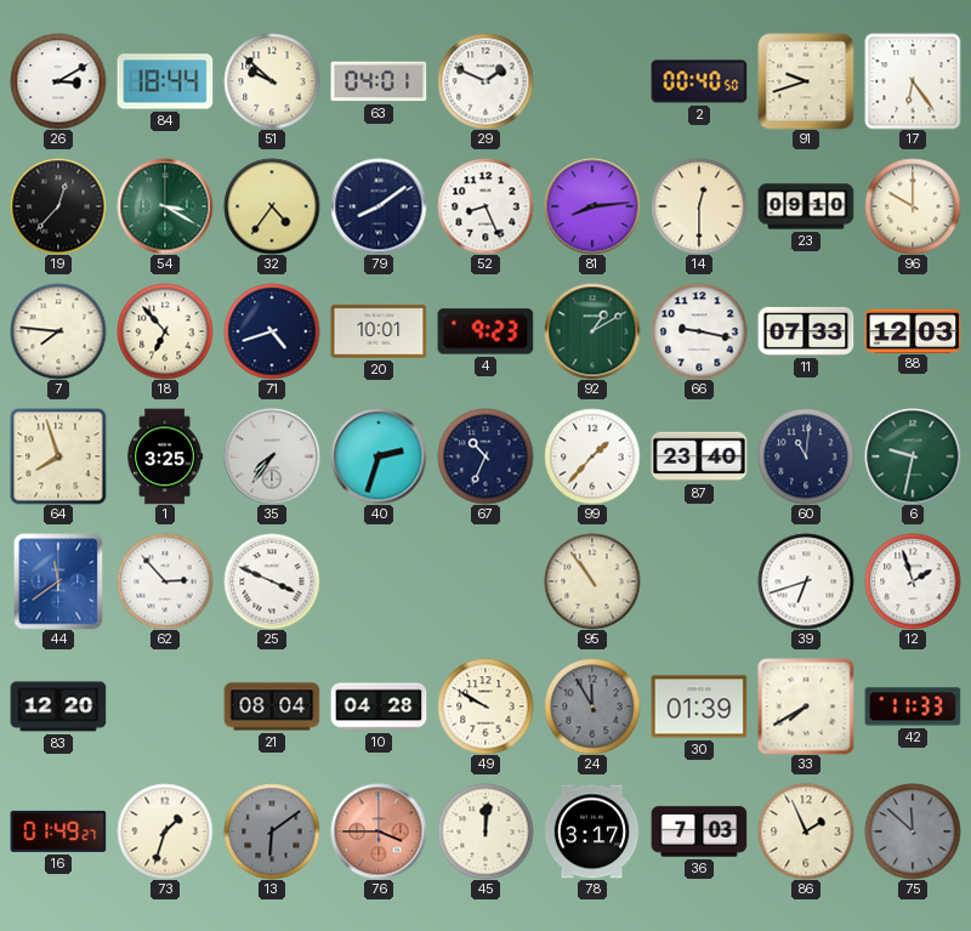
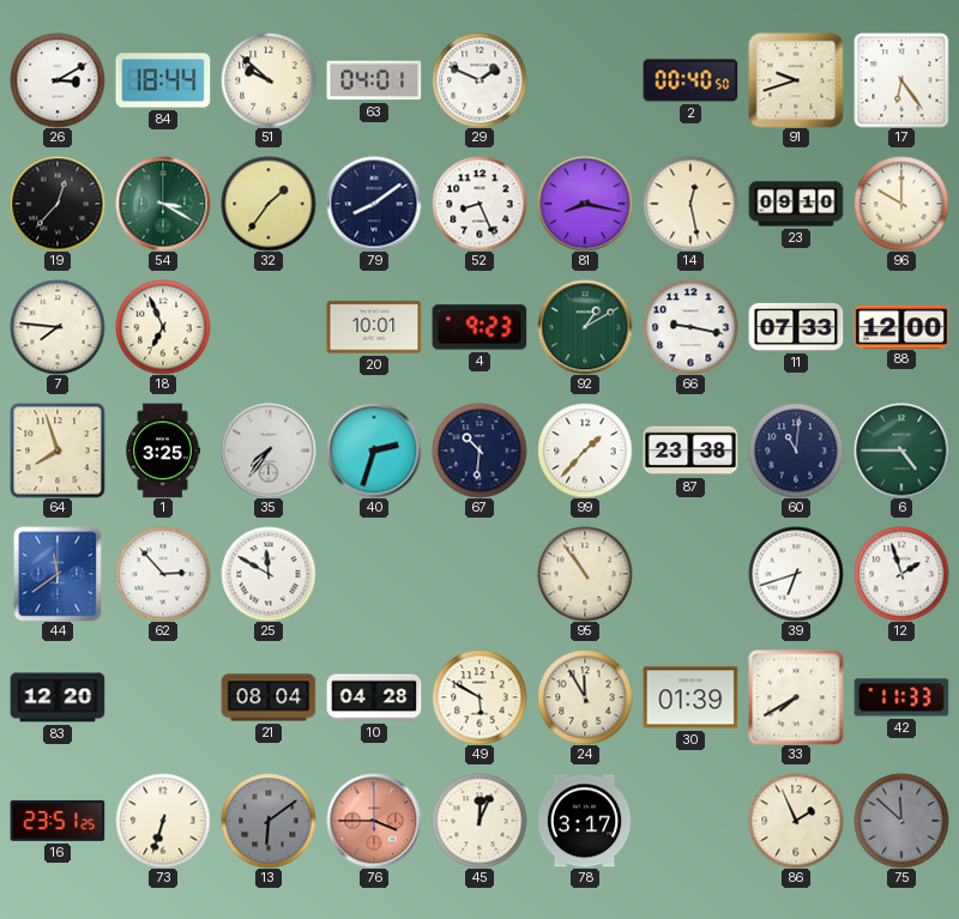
32: 4:36 -> 1:36 (269, 204)
81: 8:14 -> 8:17 (585, 204)
14: 12:30 -> 12:28 (690, 204)
18: 6:53 -> 6:56 (163, 327)
71: 4:42 -> none (272, 331)
88: 12:03 -> 12:00 (901, 326)
67: 10:34 -> 10:31 (479, 451)
87: 23:40 -> 23:38 (690, 451)
6: 9:32 -> 4:45 (901, 451)
25: 3:49 -> 11:50 (269, 574)
49: 9:50 -> 5:50 (479, 697)
24 dial: grey -> cream (585, 697)
16: 01:49 -> 23:51 (58, 821)
73: 1:33 -> 6:33 (163, 821)
45: 12:01 -> 12:04 (479, 821)
36: 7:03 -> none (699, 831)
